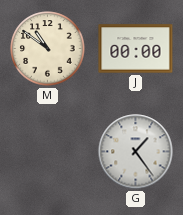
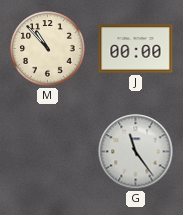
M: 10:51 -> 10:53 (48, 49)
G: 1:24 -> 11:24 (136, 152)
